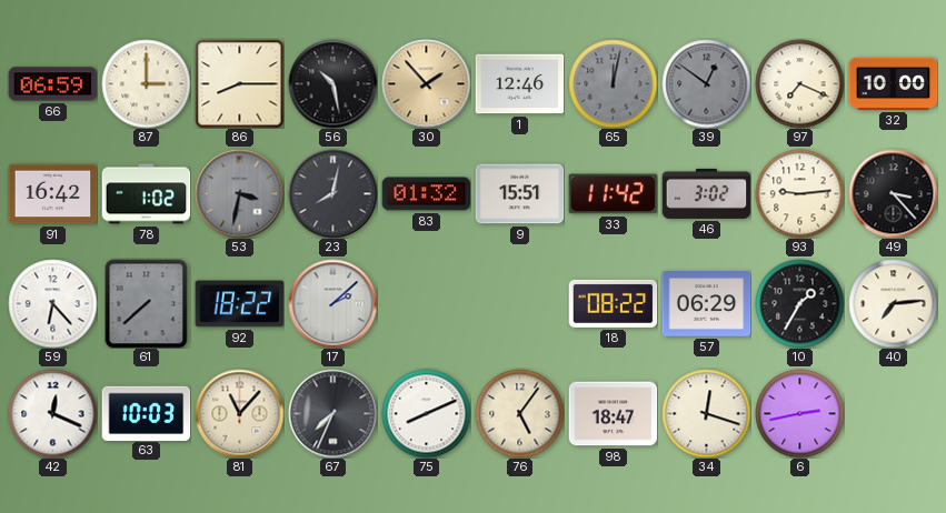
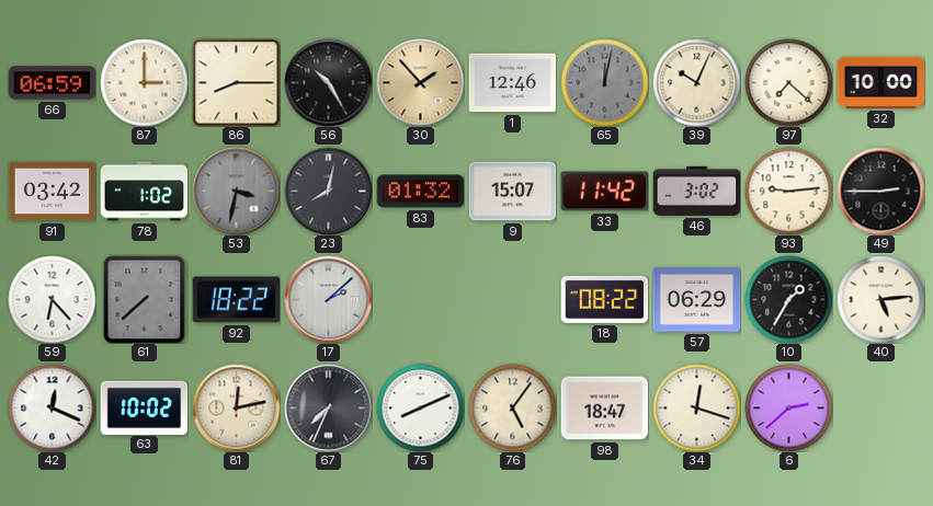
56: 10:28 -> 10:25 (328, 82)
39: 12:51 -> 10:04 (696, 82)
39 dial: grey -> cream (696, 82)
97: 7:19 -> 7:22 (788, 82)
91: 16:42 -> 03:42 (52, 192)
9: 15:51 -> 15:07 (512, 192)
49: 3:23 -> 2:45 (880, 191)
40: 7:14 -> 5:14 (880, 299)
63: 10:03 -> 10:02 (144, 407)
81: 11:07 -> 12:13 (236, 407)
6: 2:43 -> 2:38 (788, 407)
